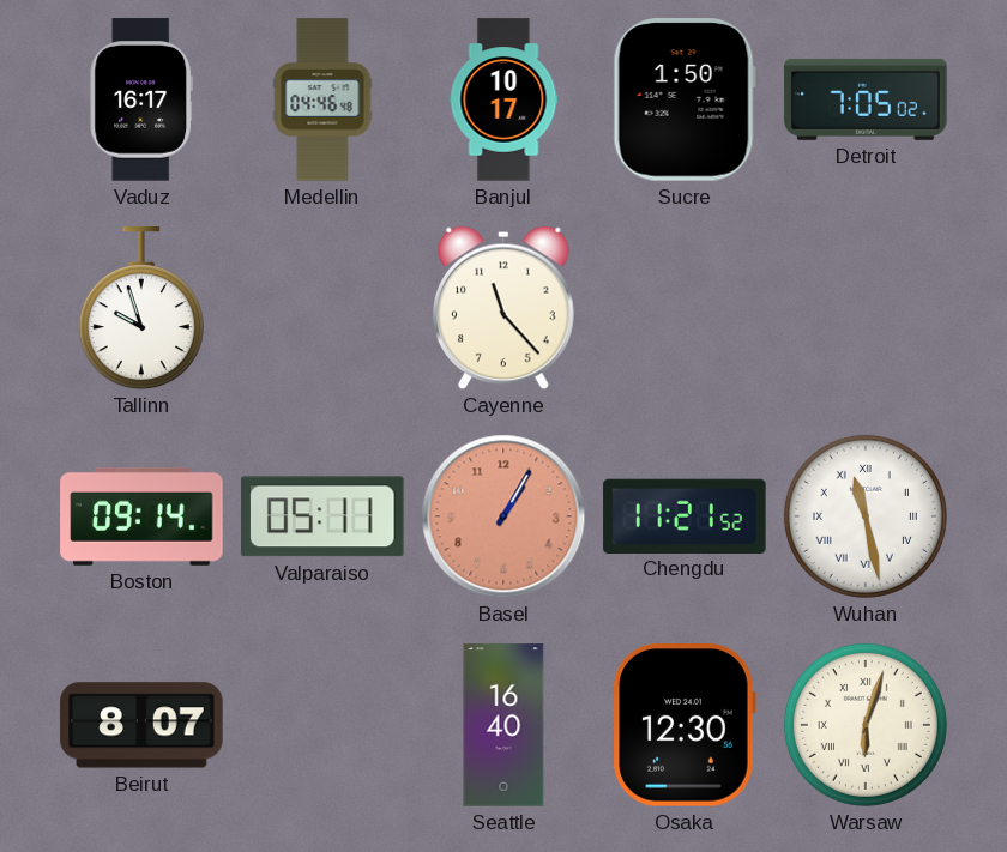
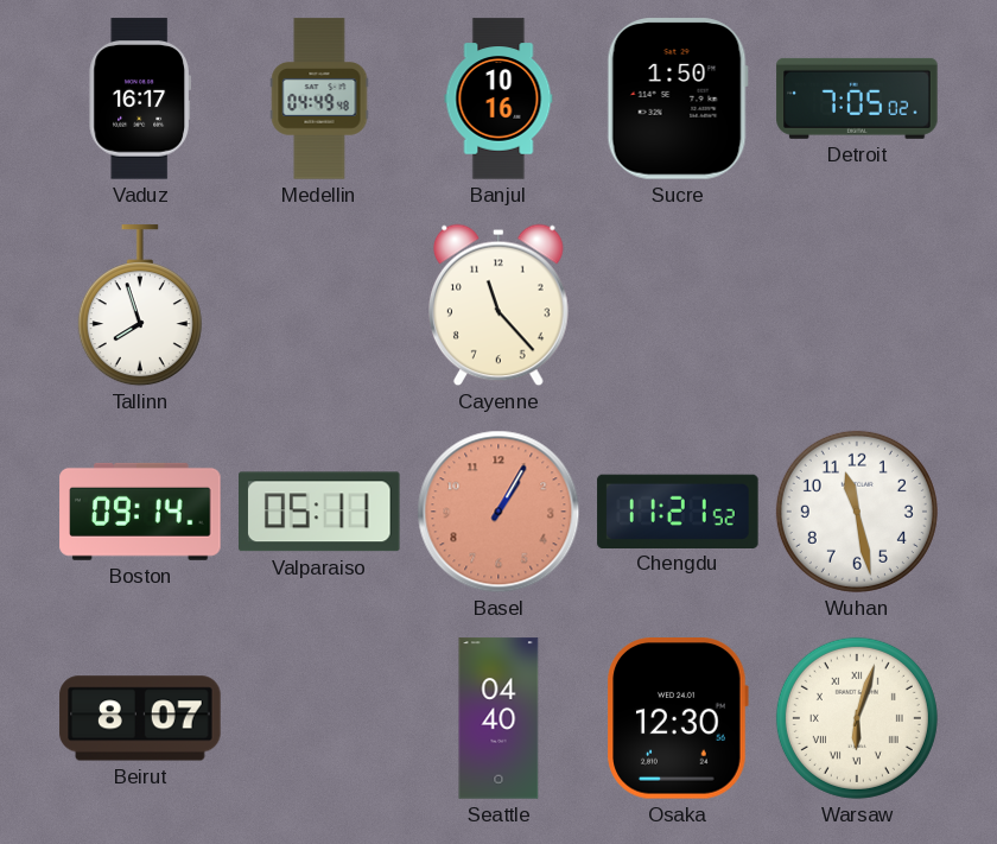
Medellin: 04:46 -> 04:49 (319, 99)
Banjul: 10:17 -> 10:16 (498, 99)
Tallinn: 9:57 -> 7:57 (140, 306)
Wuhan numerals: Roman -> Arabic (857, 512)
Seattle: 16:40 -> 04:40 (498, 718)
